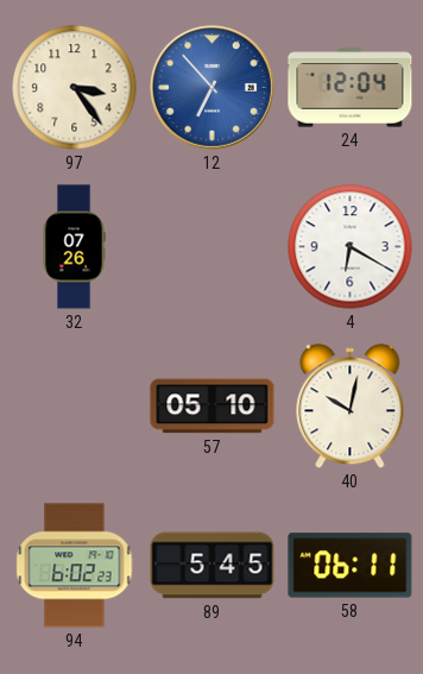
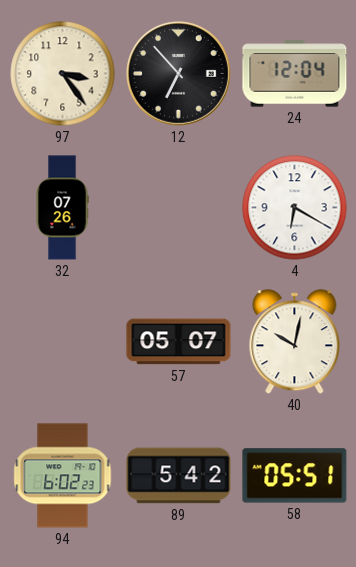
12 dial: blue -> black (178, 73)
57: 05:10 -> 05:07 (179, 342)
89: 5:45 -> 5:42 (179, 476)
58: 06:11 -> 05:51 (295, 476)
